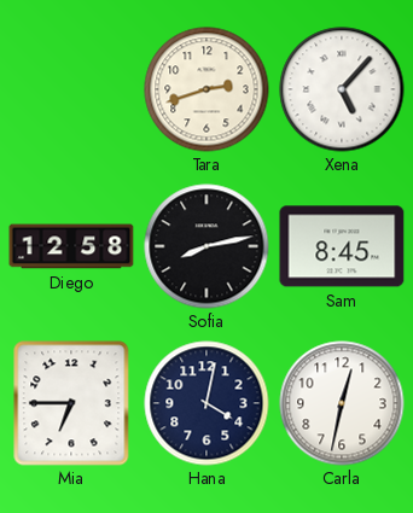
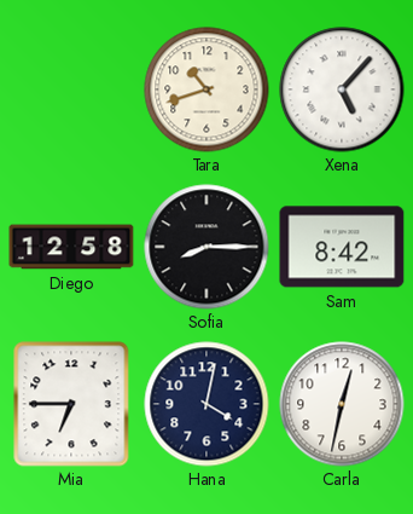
Tara: 2:42 -> 10:42 (206, 89)
Sofia: 8:13 -> 8:15 (206, 247)
Sam: 8:45 -> 8:42 (342, 247)
